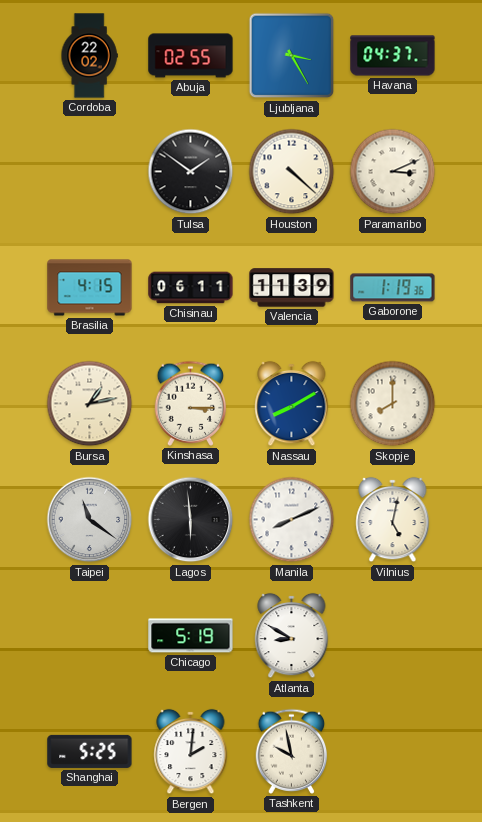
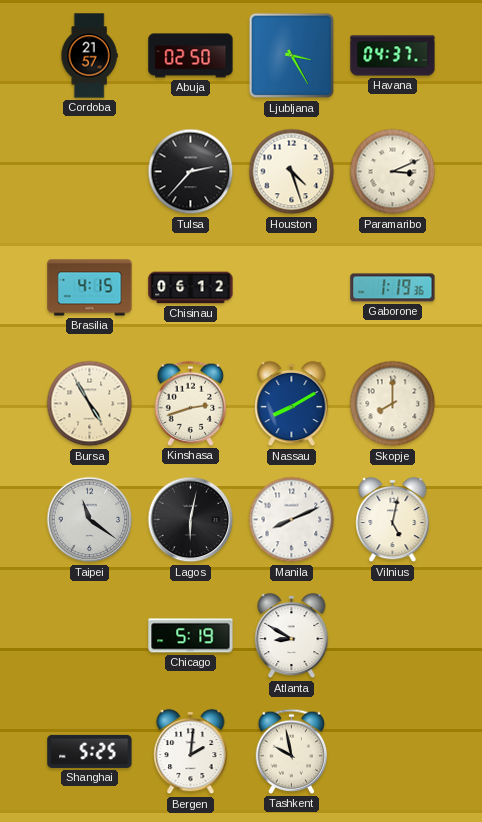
Cordoba: 22:02 -> 21:57 (89, 56)
Abuja: 02:55 -> 02:50 (191, 56)
Tulsa: 1:51 -> 2:37 (191, 172)
Houston: 4:22 -> 4:27 (292, 172)
Chisinau: 06:11 -> 06:12 (191, 288)
Valencia: 11:39 -> none (292, 288)
Bursa: 1:13 -> 4:55 (90, 404)
Kinshasa: 3:15 -> 2:42 (191, 403)
Lagos: 5:59 -> 6:02 (191, 520)
